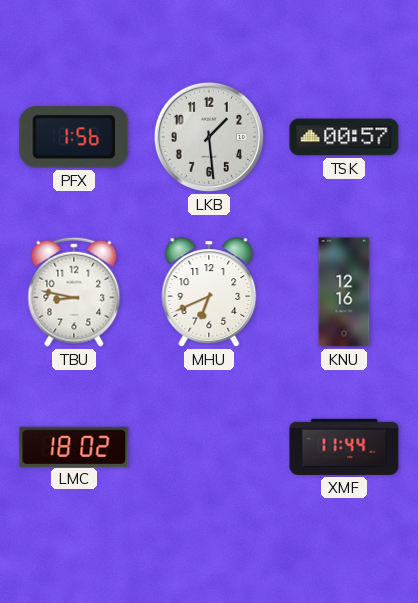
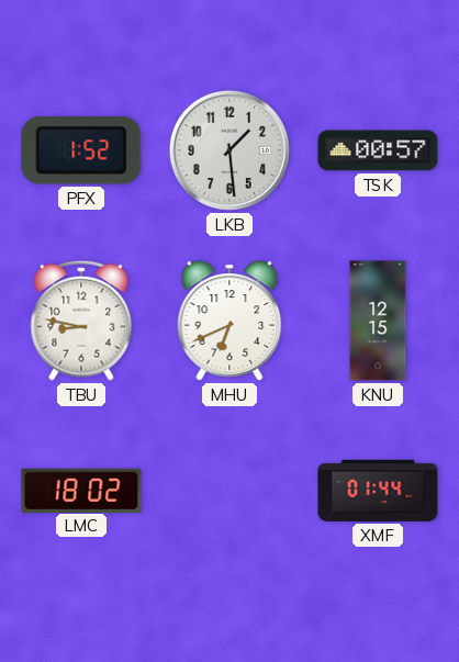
PFX: 1:56 -> 1:52 (81, 150)
KNU: 12:16 -> 12:15 (378, 321)
XMF: 11:44 -> 01:44 (378, 491)
